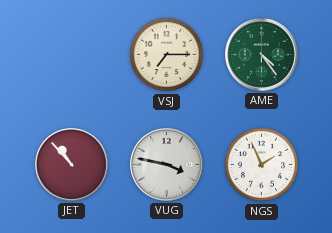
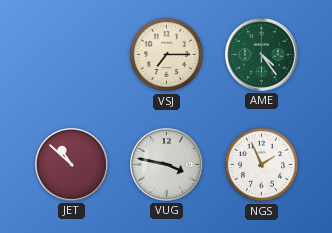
JET: 10:53 -> 10:52 (72, 165)
